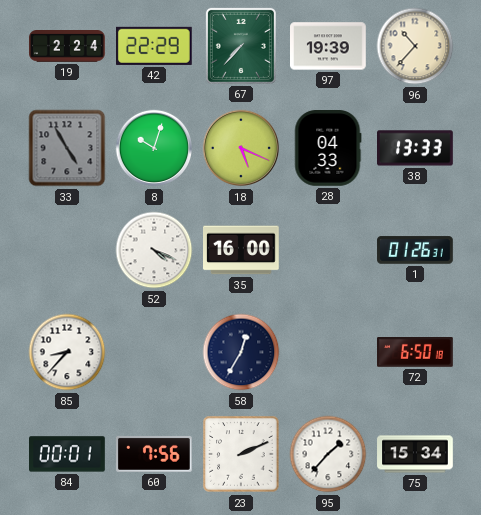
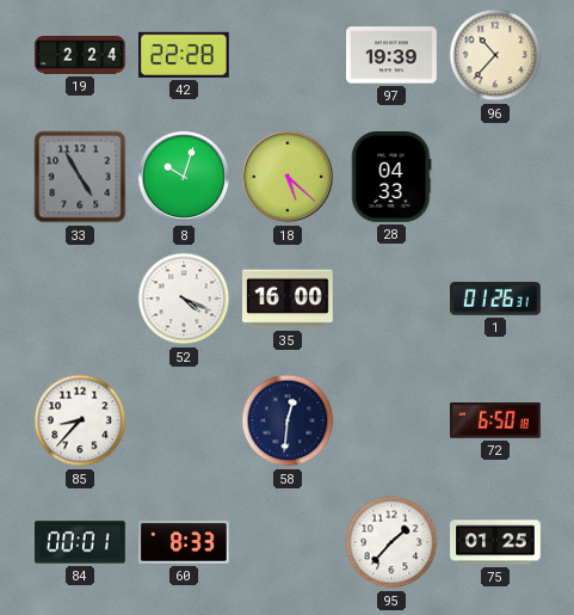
42: 22:29 -> 22:28 (185, 55)
67: 7:37 -> none (241, 46)
18: 5:19 -> 5:22 (288, 177)
38: 13:33 -> none (416, 148)
58: 12:35 -> 12:31 (288, 420)
60: 7:56 -> 8:33 (185, 542)
23: 2:11 -> none (241, 454)
75: 15:34 -> 01:25 (495, 542)
